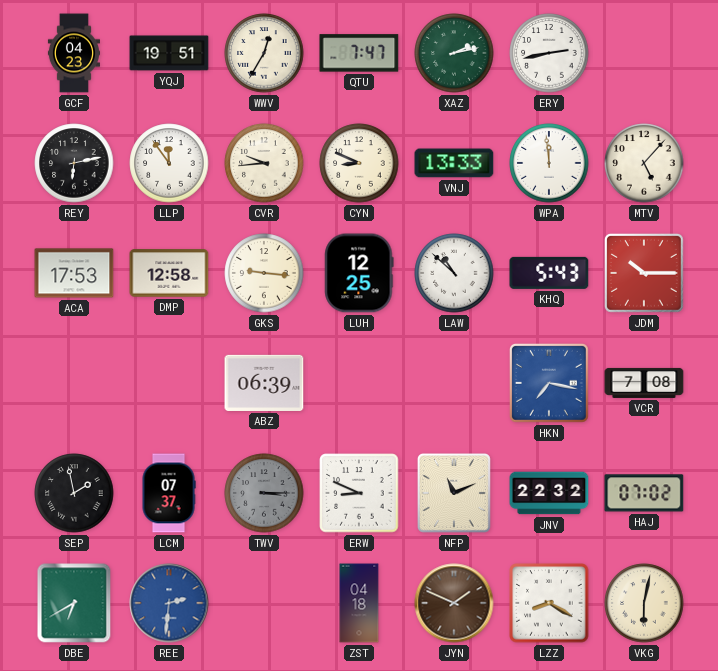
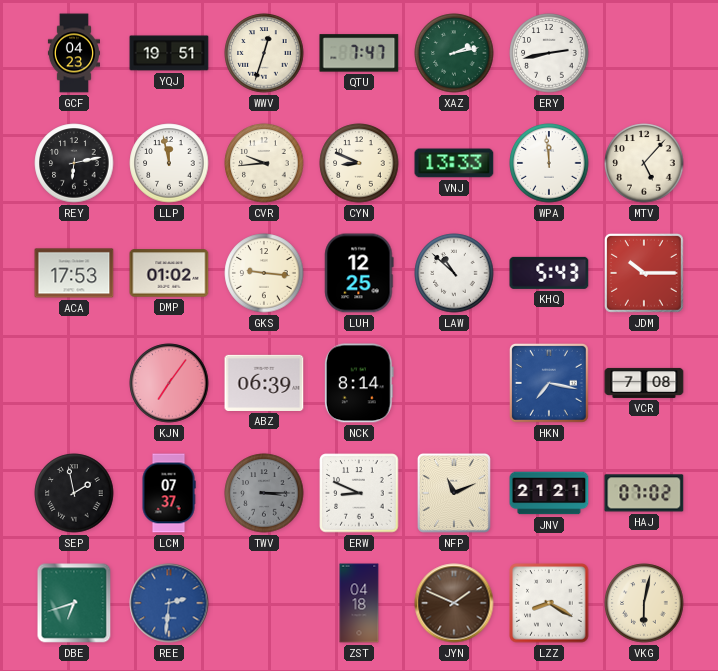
WWV: 12:35 -> 12:33 (264, 53)
LLP: 11:54 -> 11:58 (169, 163)
DMP: 12:58 -> 01:02 (169, 273)
KJN: none -> 7:06 (169, 383)
NCK: none -> 8:14 (359, 383)
JNV: 22:32 -> 21:21 (549, 493)
DBE: 6:40 -> 6:42 (74, 603)
